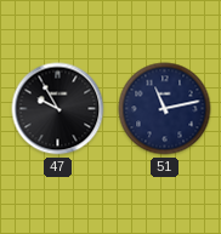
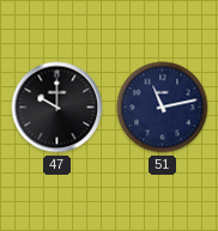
47: 9:55 -> 10:00 (57, 108)
